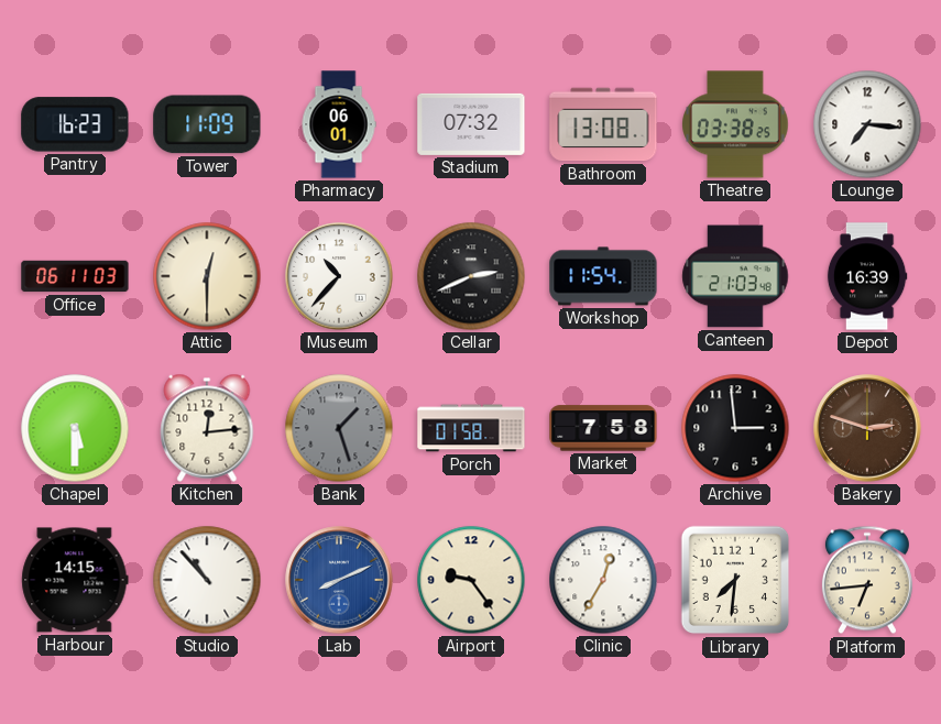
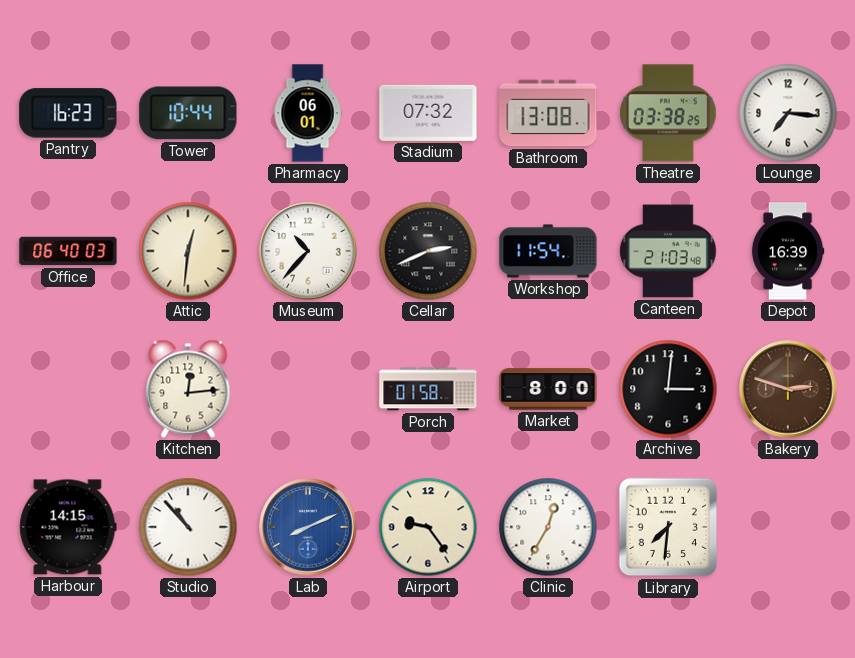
Tower: 11:09 -> 10:44 (188, 113)
Office: 06:11 -> 06:40 (68, 251)
Attic: 12:30 -> 12:31 (188, 251)
Chapel: 5:30 -> none (75, 428)
Bank: 1:27 -> none (339, 428)
Market: 7:58 -> 8:00 (548, 389)
Archive: 2:59 -> 3:01 (668, 389)
Platform: 6:44 -> none (867, 580)
